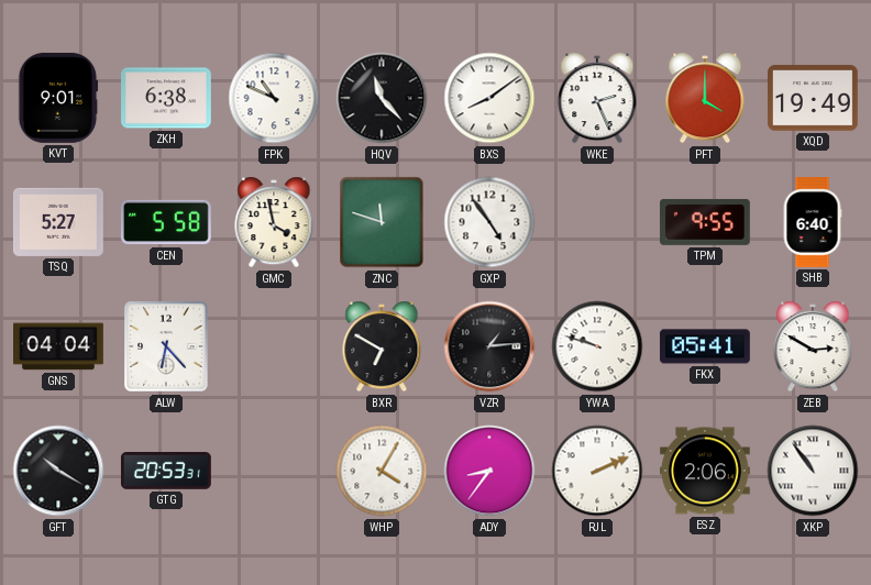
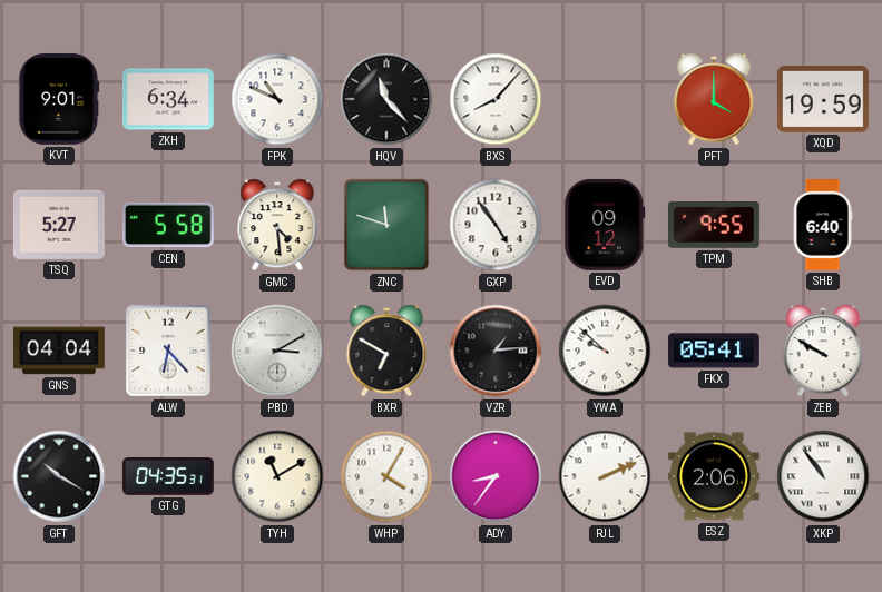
ZKH: 6:38 -> 6:34 (169, 99)
BXS: 8:09 -> 8:07 (496, 99)
WKE: 2:26 -> none (597, 98)
XQD: 19:49 -> 19:59 (823, 99)
GMC: 3:58 -> 4:29 (277, 225)
EVD: none -> 09:12 (605, 225)
PBD: none -> 3:10 (277, 351)
YWA: 9:48 -> 9:52 (605, 351)
ZEB: 2:50 -> 9:50 (823, 351)
GTG: 20:53 -> 04:35 (168, 477)
TYH: none -> 11:10 (277, 476)
